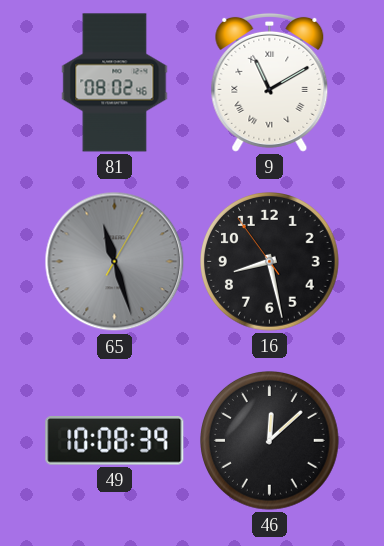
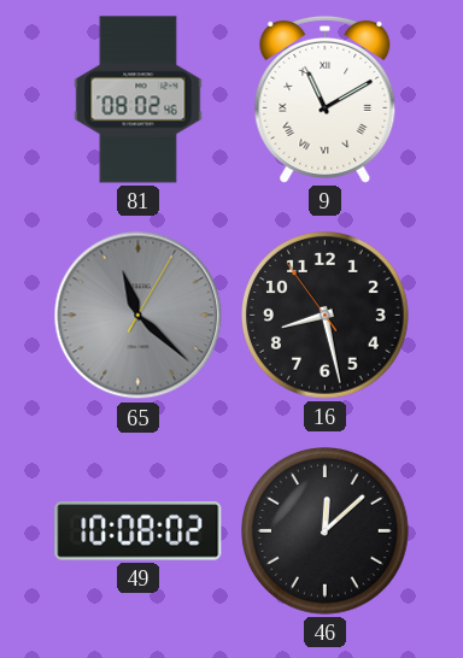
65: 11:27 -> 11:22 (139, 316)
49: 10:08:39 -> 10:08:02 (139, 531)
